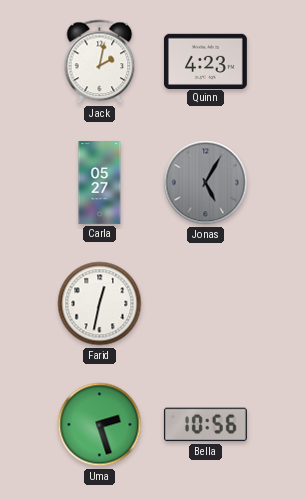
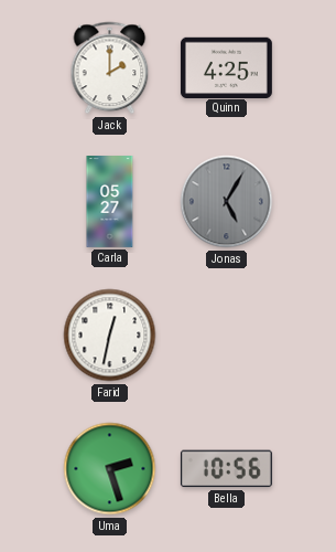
Jack: 2:02 -> 2:00 (110, 68)
Quinn: 4:23 -> 4:25 (226, 67)
